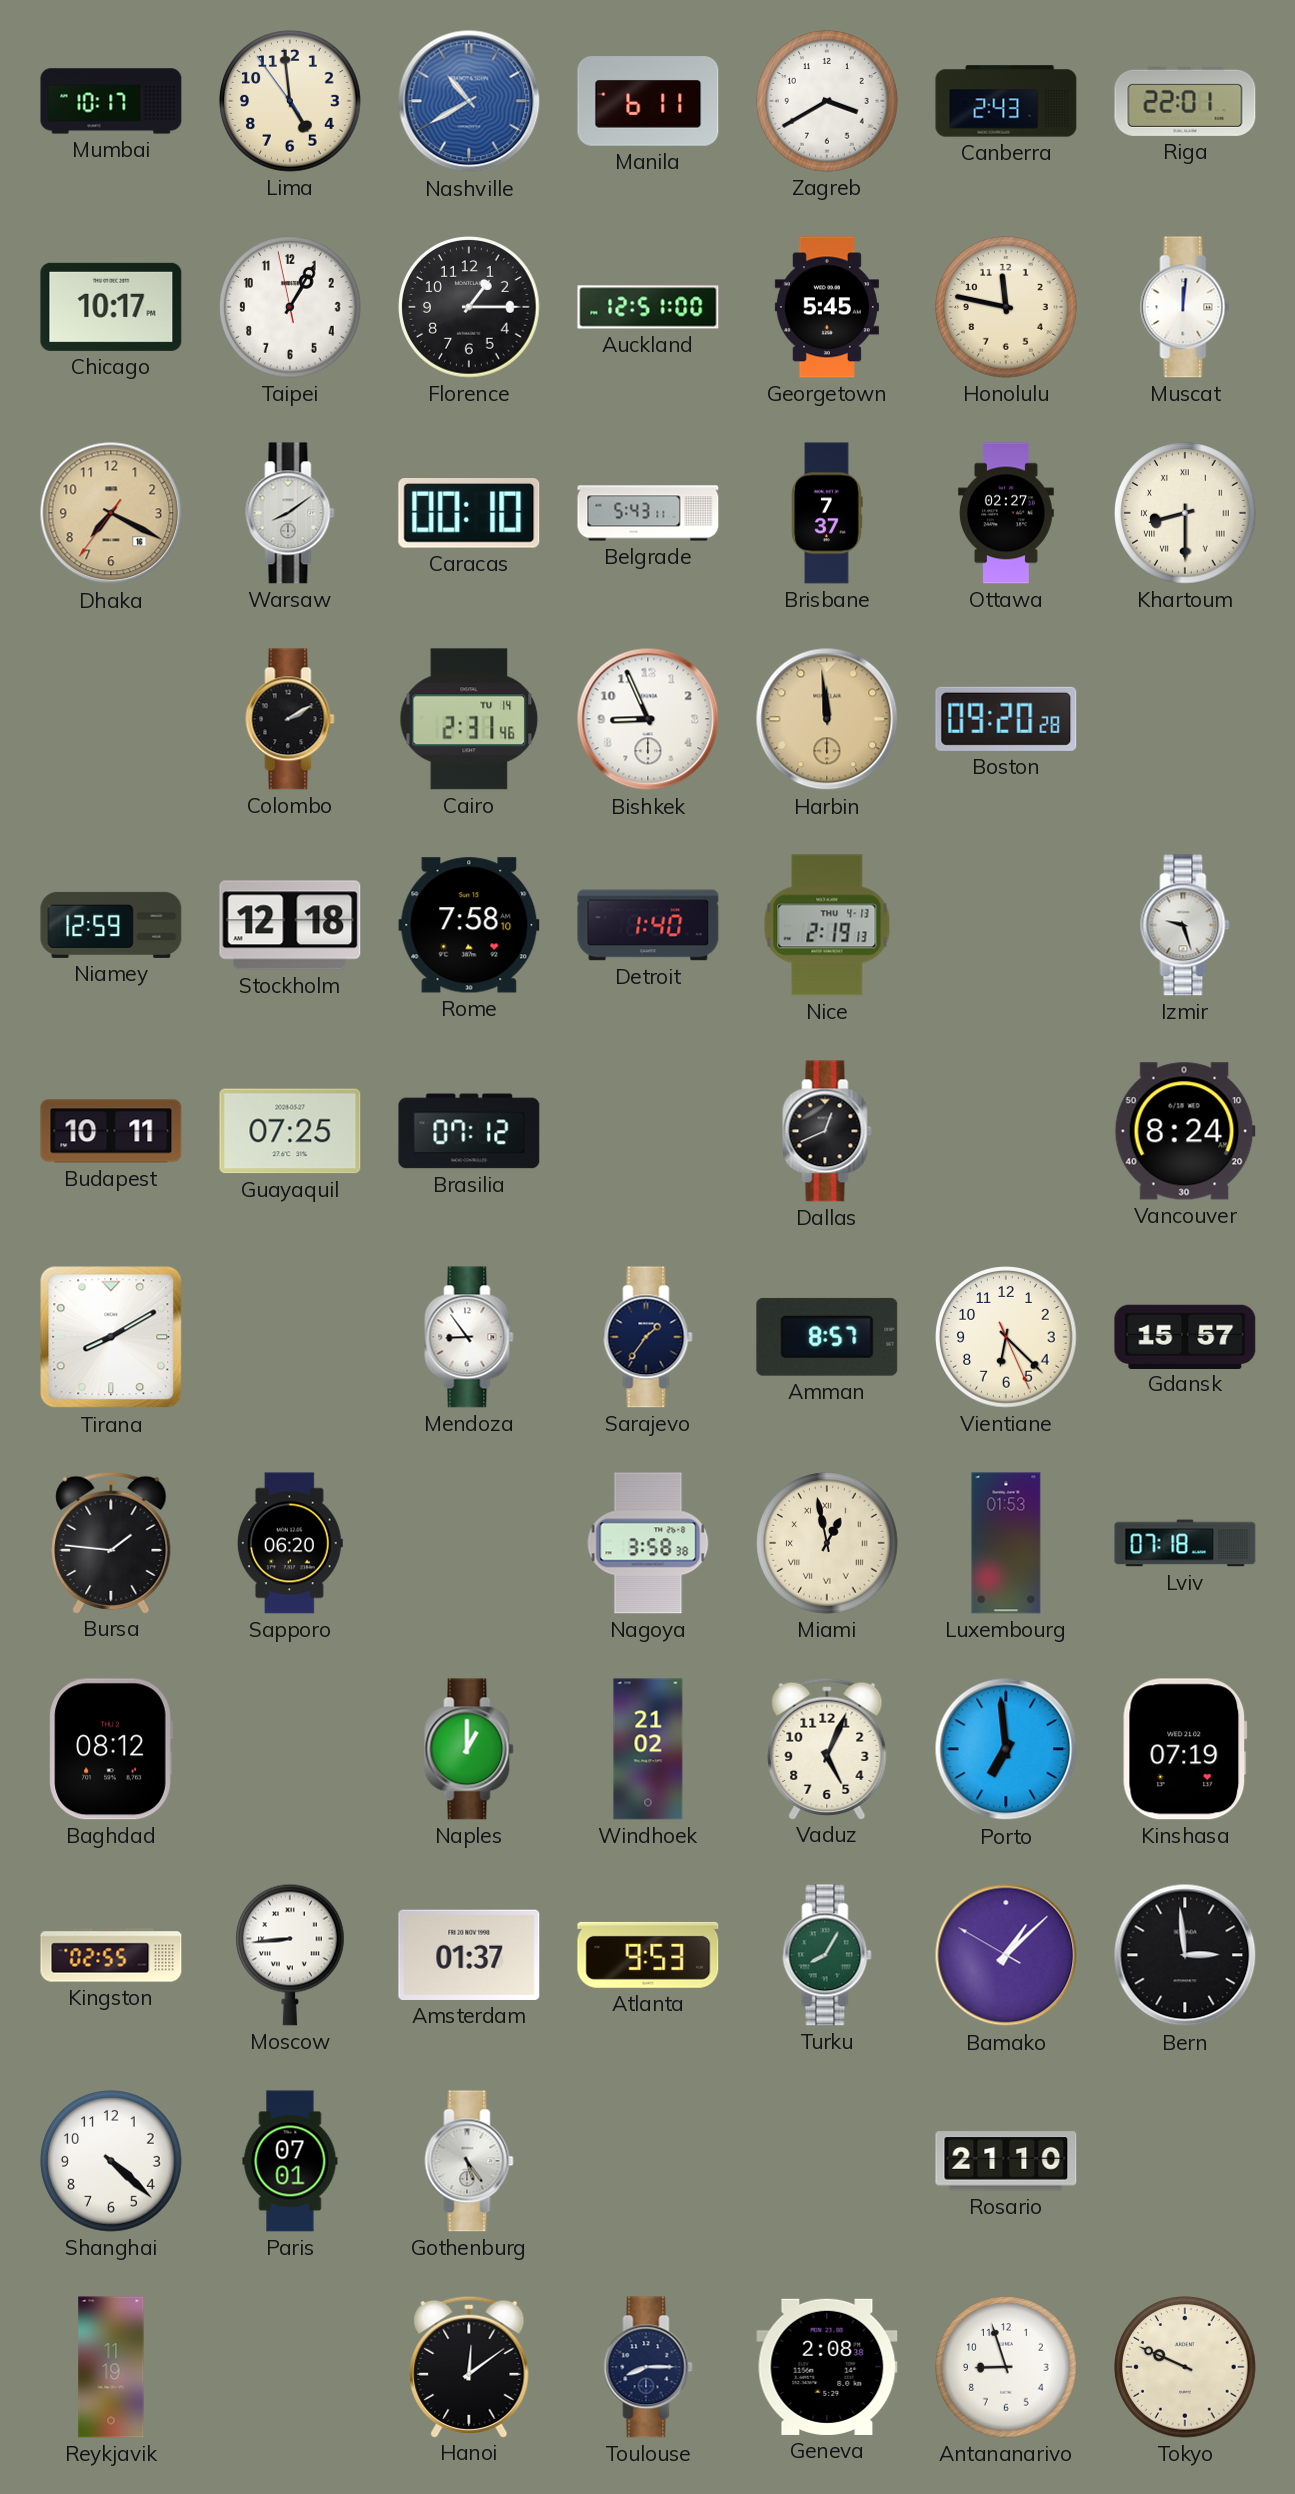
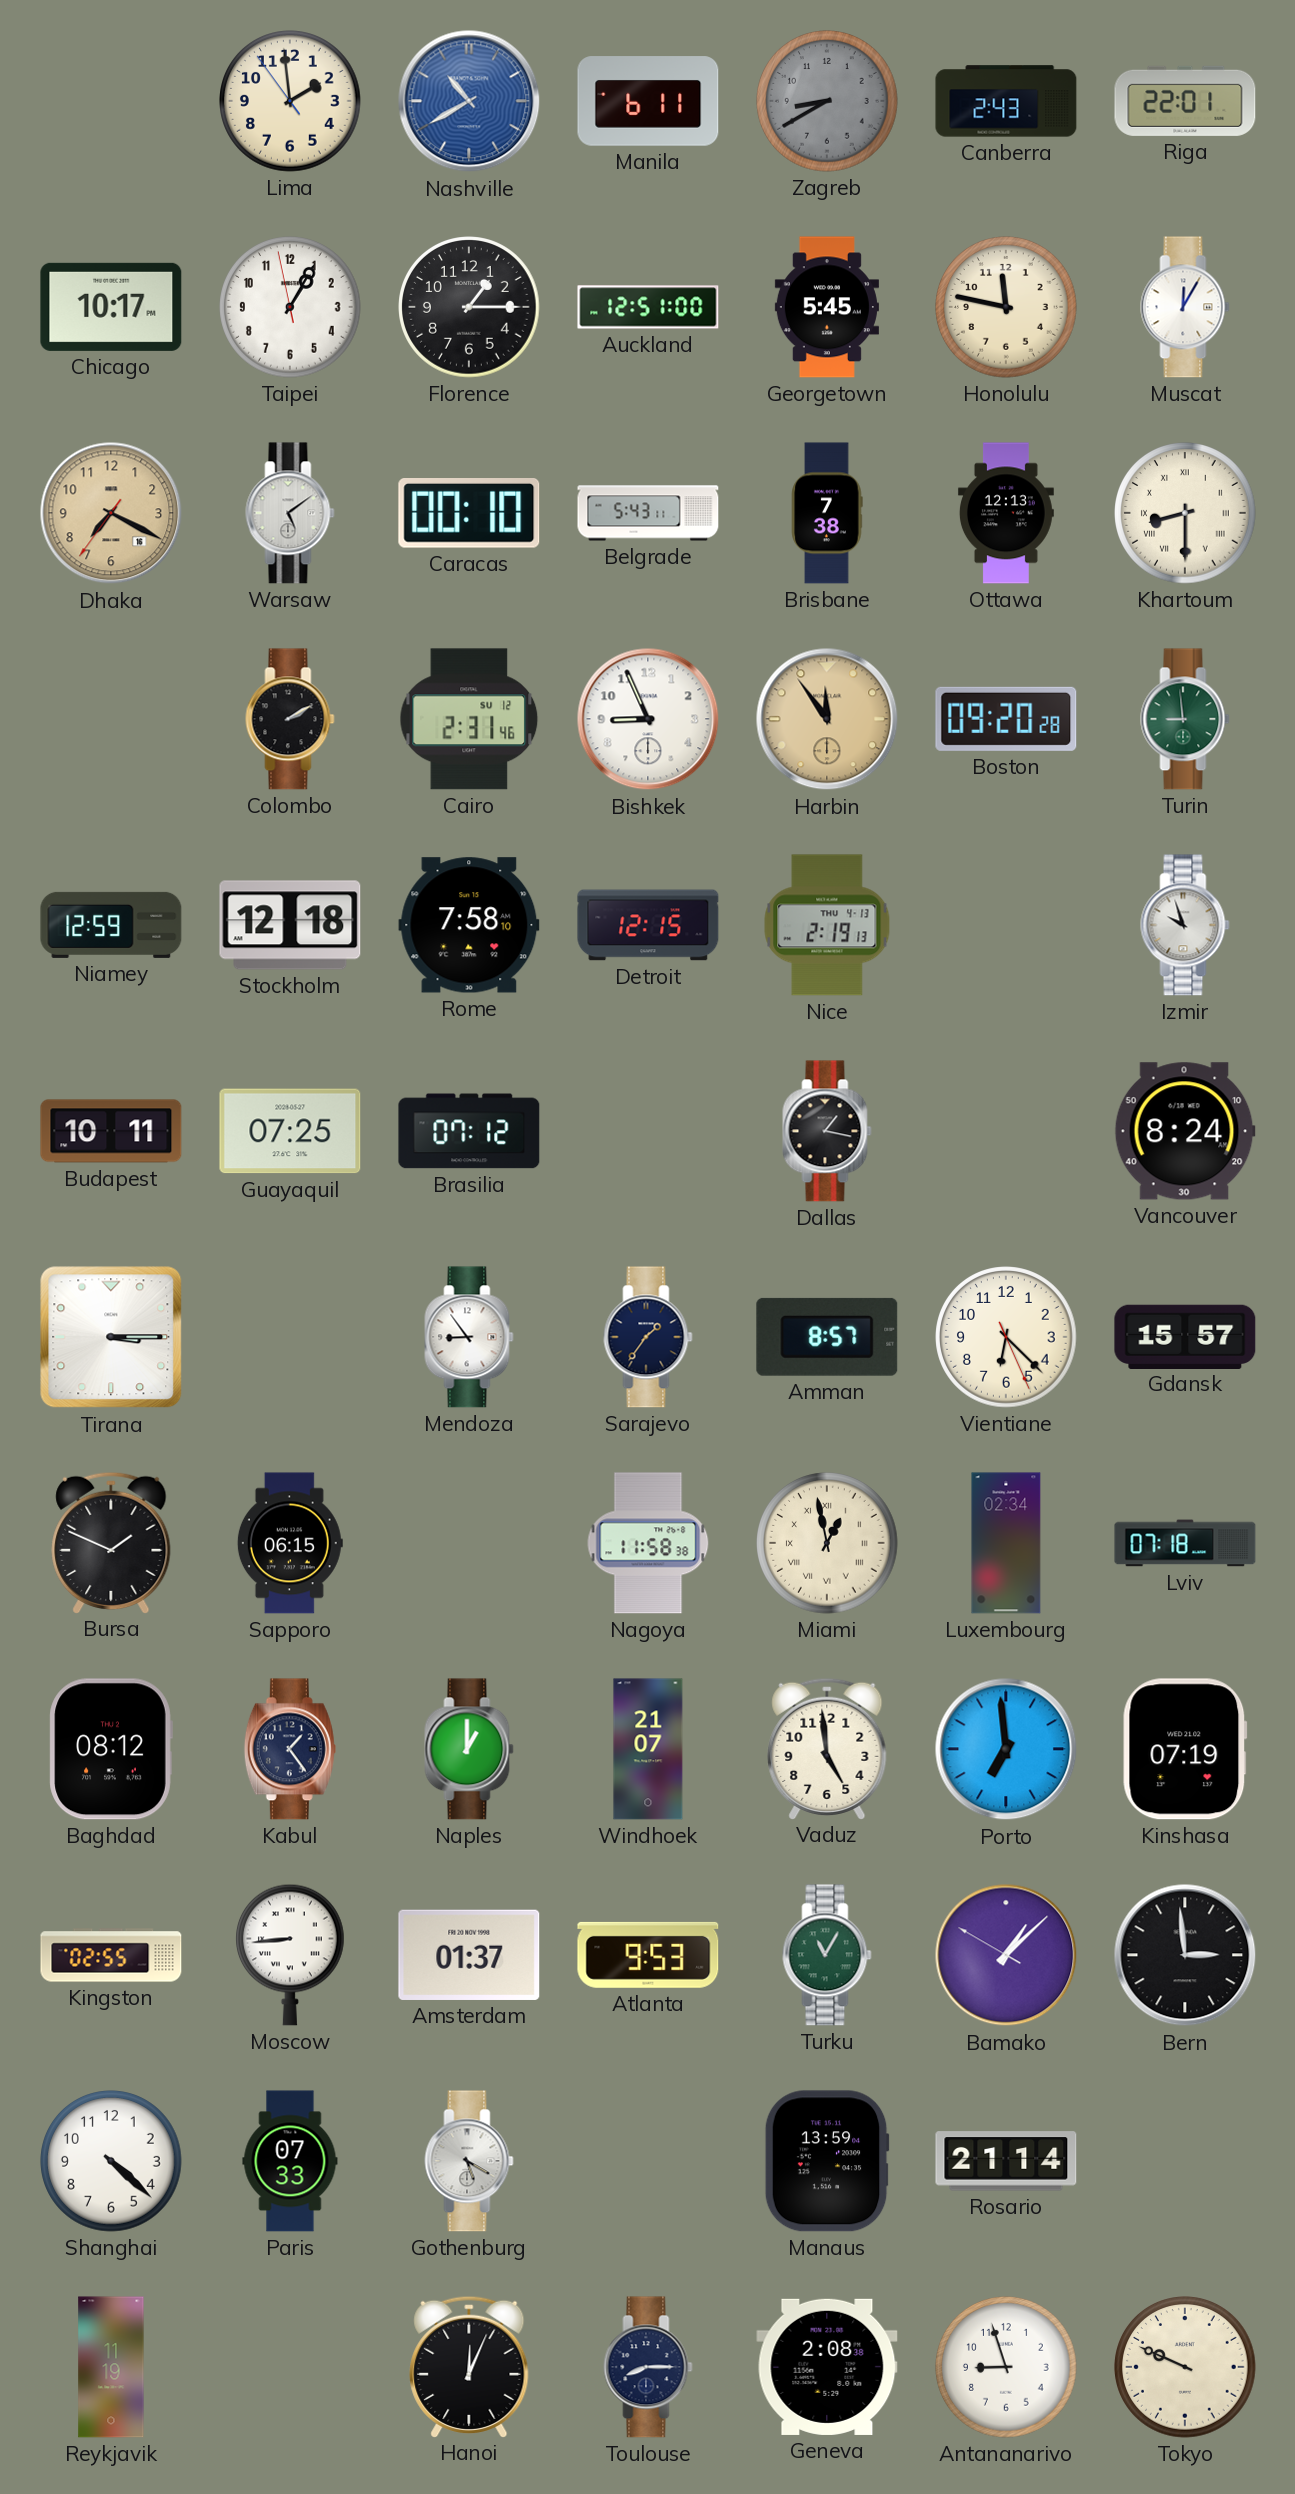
Mumbai: 10:17 -> none (111, 101)
Lima: 4:58 -> 1:58 (290, 101)
Zagreb: 3:40 -> 8:40 (827, 101)
Zagreb dial: white -> grey (827, 101)
Muscat: 12:01 -> 12:05 (1185, 307)
Warsaw: 8:09 -> 5:09 (290, 513)
Brisbane: 7:37 -> 7:38 (827, 513)
Ottawa: 02:27 -> 12:13 (1006, 513)
Cairo date: TU 14 -> SU 12 (469, 719)
Harbin: 11:59 -> 11:54 (827, 719)
Turin: none -> 8:59 (1185, 719)
Detroit: 1:40 -> 12:15 (648, 925)
Izmir: 9:27 -> 9:57 (1185, 925)
Dallas: 12:41 -> 1:17 (827, 1131)
Tirana: 8:10 -> 3:15 (111, 1337)
Bursa: 1:46 -> 1:49 (111, 1542)
Sapporo: 06:20 -> 06:15 (290, 1543)
Nagoya: 3:58 -> 11:58 (648, 1543)
Luxembourg: 01:53 -> 02:34 (1006, 1543)
Kabul: none -> 1:24 (290, 1749)
Windhoek: 21:02 -> 21:07 (648, 1749)
Vaduz: 5:04 -> 4:59 (827, 1748)
Turku: 8:05 -> 11:05 (827, 1955)
Paris: 07:01 -> 07:33 (290, 2161)
Gothenburg: 5:24 -> 5:20 (469, 2161)
Manaus: none -> 13:59 (827, 2161)
Rosario: 21:10 -> 21:14 (1006, 2161)
Hanoi: 12:09 -> 12:04 (469, 2366)
